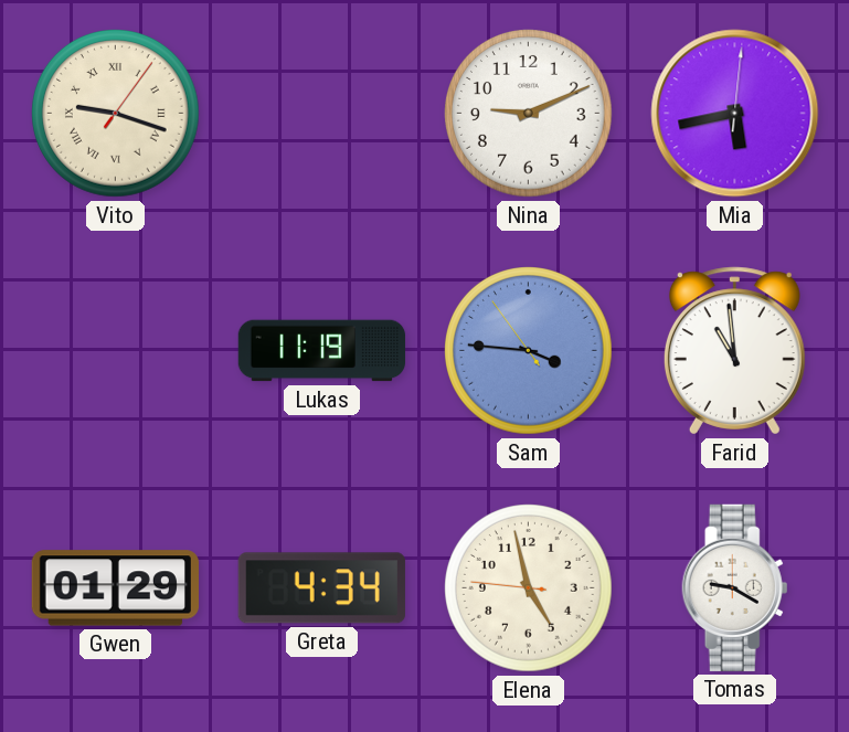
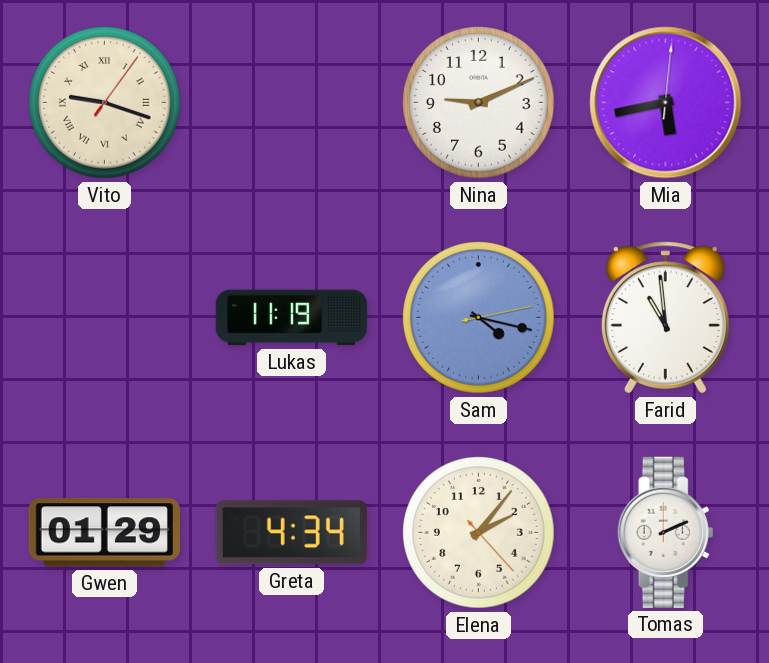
Sam: 3:45 -> 4:17 (479, 318)
Elena: 4:57 -> 2:06 (479, 533)
Tomas: 9:20 -> 2:11 (666, 532)
